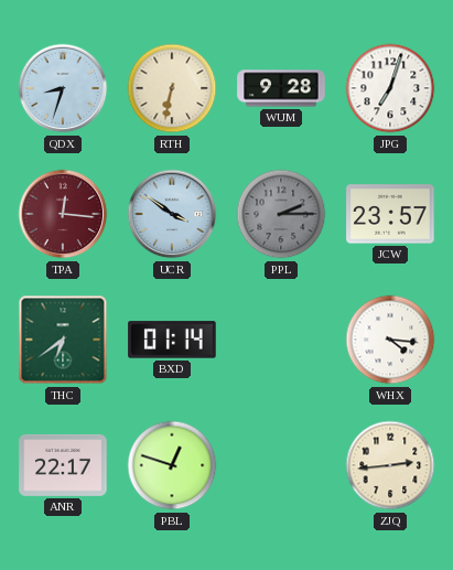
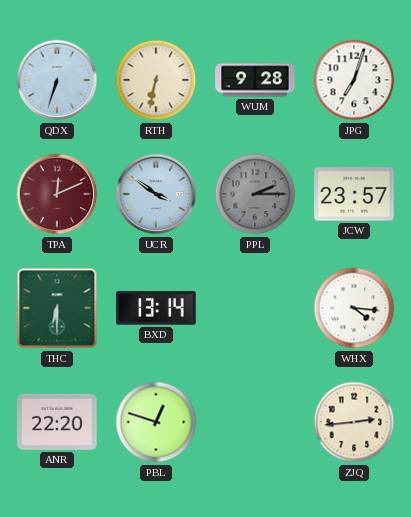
QDX: 8:33 -> 6:33 (57, 80)
TPA: 12:16 -> 12:11 (57, 194)
THC: 6:39 -> 6:30 (57, 308)
BXD: 01:14 -> 13:14 (156, 308)
ANR: 22:17 -> 22:20 (57, 422)
